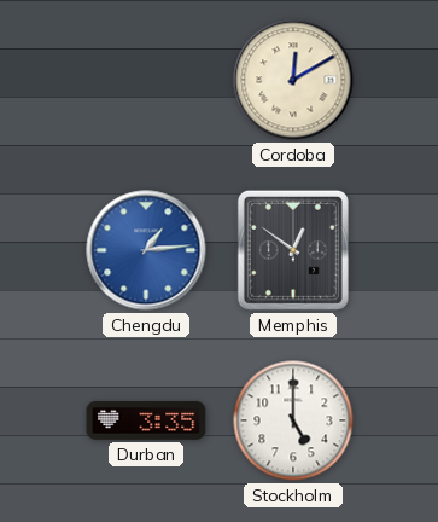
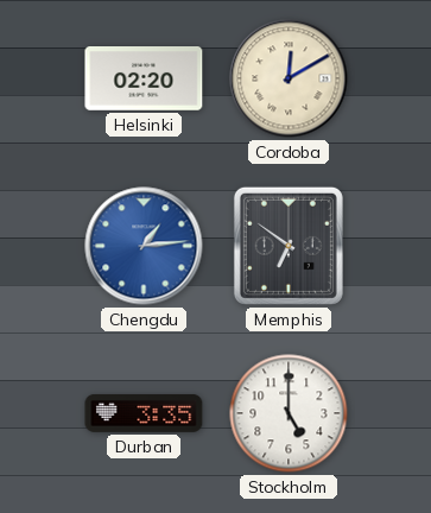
Helsinki: none -> 02:20 (144, 80)
Memphis: 12:51 -> 6:51 (289, 246)
